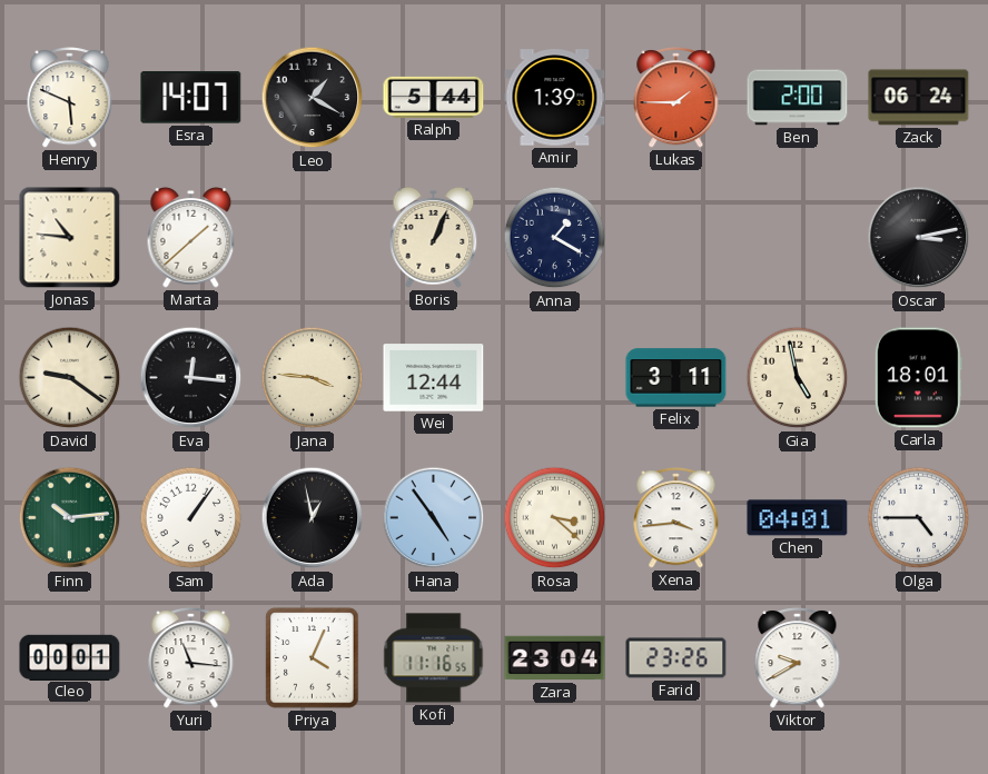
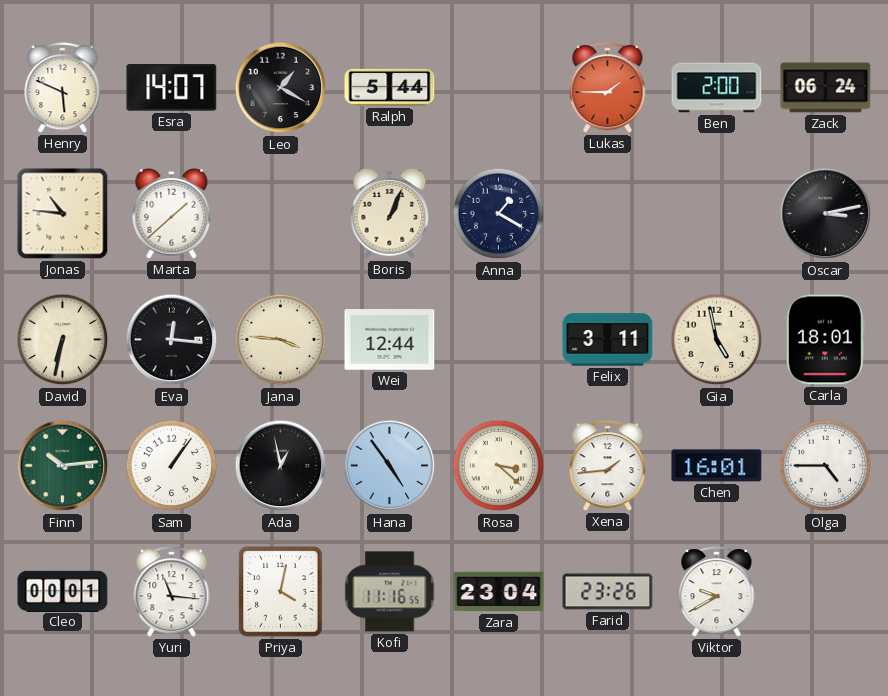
Amir: 1:39 -> none (555, 98)
David: 9:21 -> 6:32 (63, 340)
Xena: 3:44 -> 1:44 (608, 466)
Chen: 04:01 -> 16:01 (717, 466)
Priya: 4:04 -> 4:02 (281, 592)
